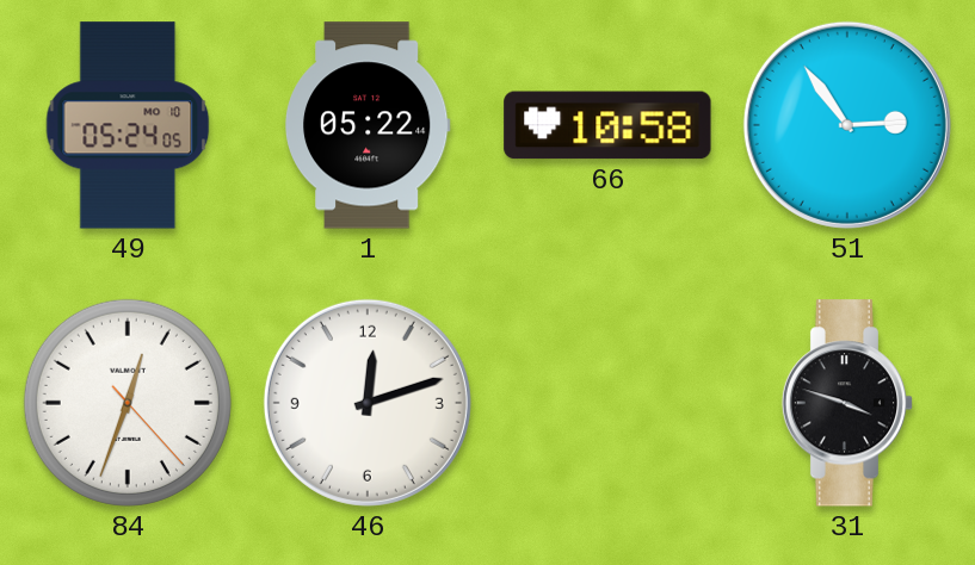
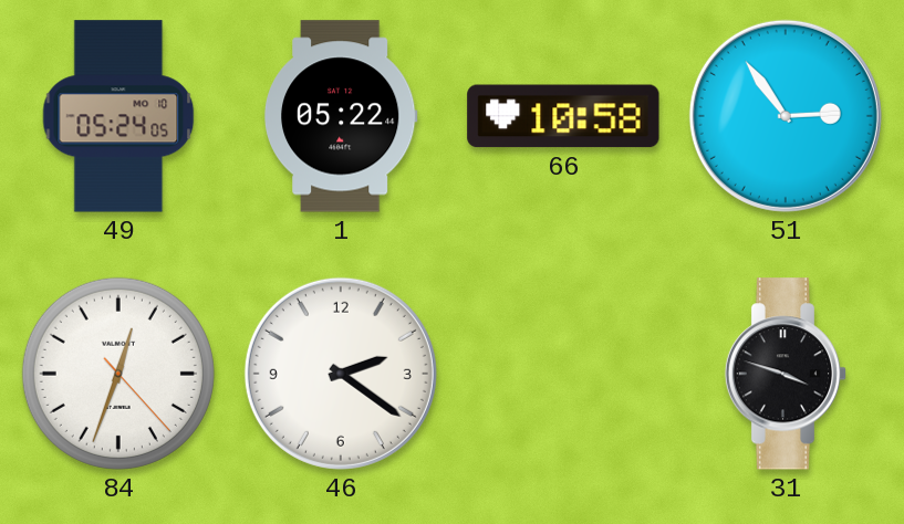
46: 12:12 -> 2:21 (341, 374)
